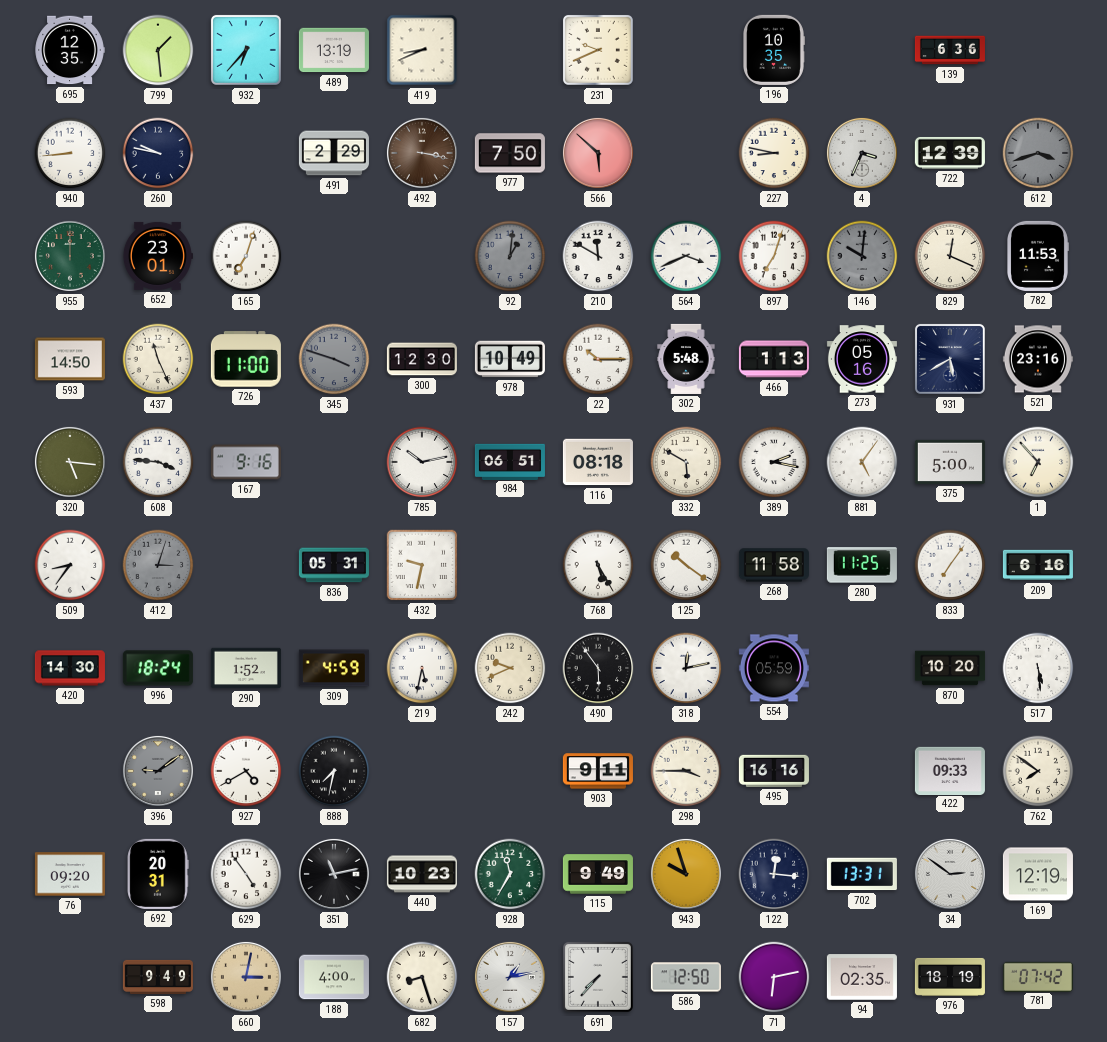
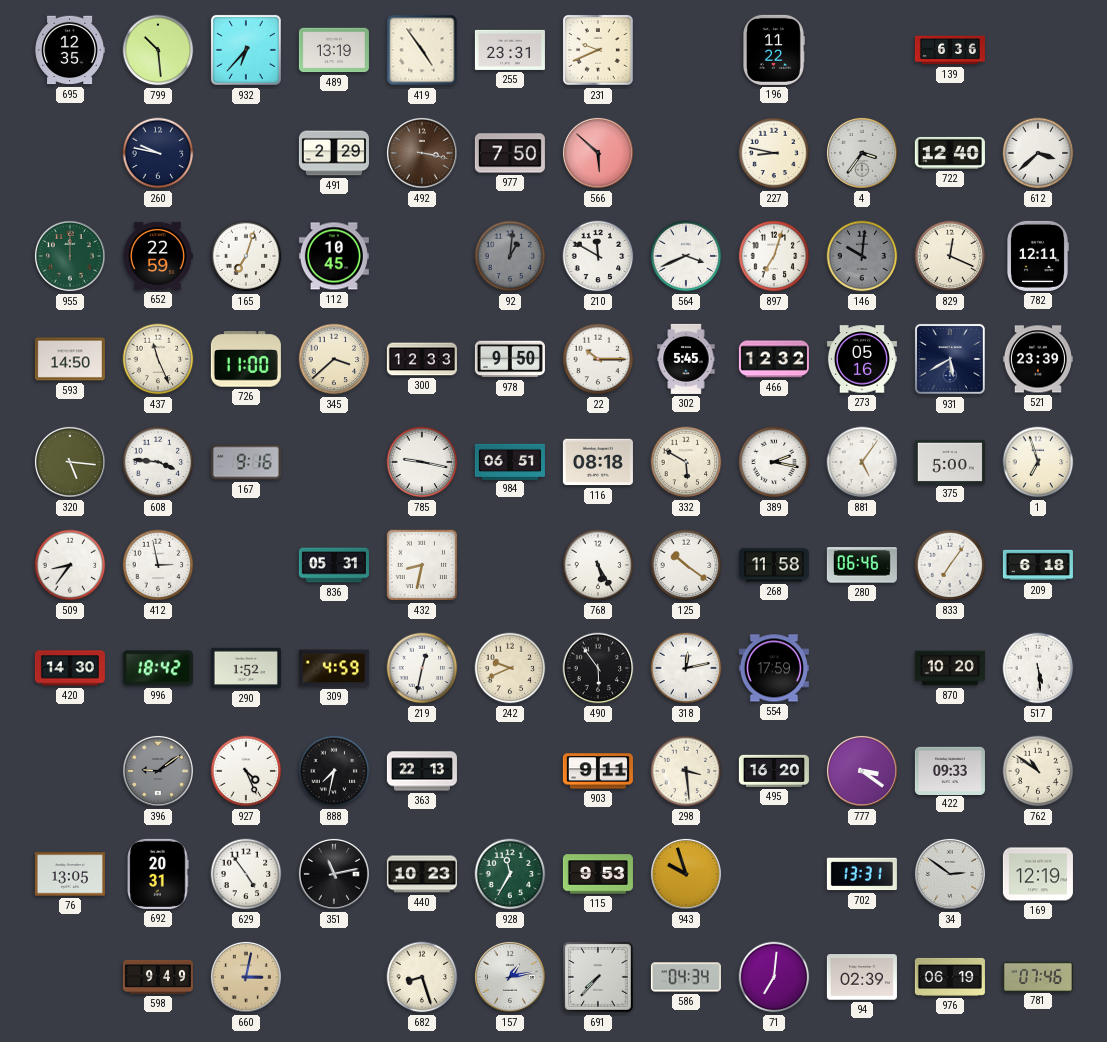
799: 1:29 -> 10:29 (158, 50)
419: 8:41 -> 4:54 (422, 50)
255: none -> 23:31 (510, 50)
196: 10:35 -> 11:22 (774, 50)
940: 8:44 -> none (70, 153)
4: 3:34 -> 3:36 (862, 153)
722: 12:39 -> 12:40 (950, 153)
612: 3:42 -> 3:38 (1038, 153)
612 dial: grey -> white (1038, 153)
652: 23:01 -> 22:59 (157, 256)
112: none -> 10:45 (334, 256)
782: 11:53 -> 12:11 (1038, 256)
345: 3:48 -> 3:38 (334, 359)
345 dial: grey -> cream (334, 359)
300: 12:30 -> 12:33 (422, 359)
978: 10:49 -> 9:50 (510, 359)
302: 5:48 -> 5:45 (686, 359)
466: 1:13 -> 12:32 (774, 359)
521: 23:16 -> 23:39 (1038, 359)
785: 10:13 -> 9:17 (422, 462)
1: 6:53 -> 6:57 (1038, 462)
412: 3:03 -> 2:58 (158, 565)
412 dial: grey -> white (158, 565)
432: 9:32 -> 8:32 (422, 565)
280: 11:25 -> 06:46 (862, 565)
209: 6:16 -> 6:18 (1038, 565)
996: 18:24 -> 18:42 (158, 668)
219: 5:32 -> 12:32 (422, 668)
554: 05:59 -> 17:59 (774, 668)
927: 4:40 -> 4:26 (246, 771)
363: none -> 22:13 (422, 771)
298: 3:45 -> 3:29 (686, 771)
495: 16:16 -> 16:20 (774, 771)
777: none -> 3:21 (862, 771)
762: 7:51 -> 10:51 (1038, 771)
76: 09:20 -> 13:05 (70, 874)
115: 9:49 -> 9:53 (598, 874)
122: 12:16 -> none (774, 874)
188: 4:00 -> none (334, 977)
586: 12:50 -> 04:34 (686, 977)
71: 6:13 -> 7:01 (774, 977)
94: 02:35 -> 02:39 (862, 977)
976: 18:19 -> 06:19 (950, 977)
781: 07:42 -> 07:46 (1038, 976)
